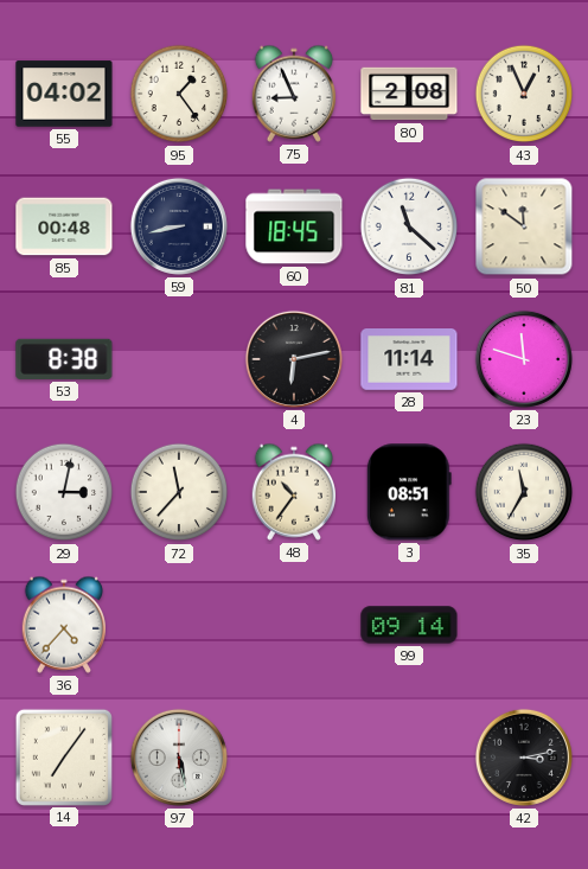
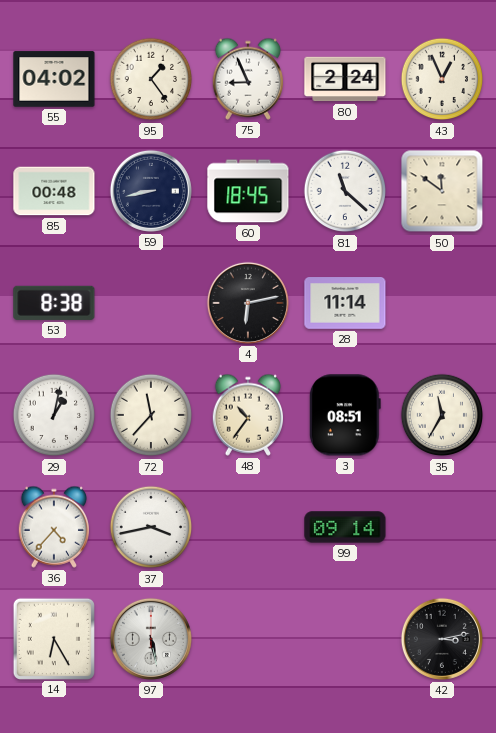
80: 2:08 -> 2:24 (345, 79)
23: 11:48 -> none (524, 359)
29: 3:02 -> 1:02 (54, 415)
37: none -> 3:43 (151, 527)
14: 7:06 -> 6:25 (53, 638)
